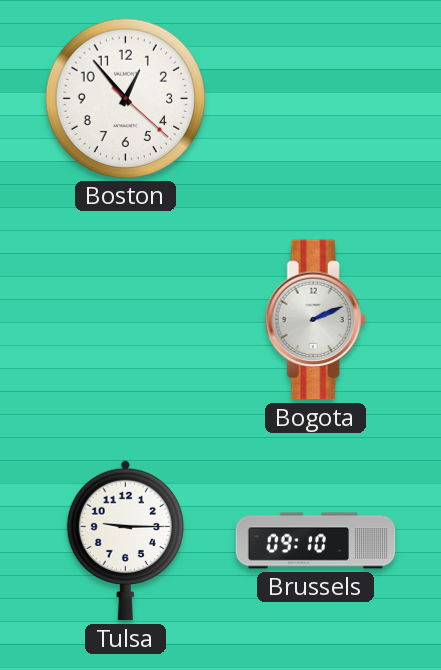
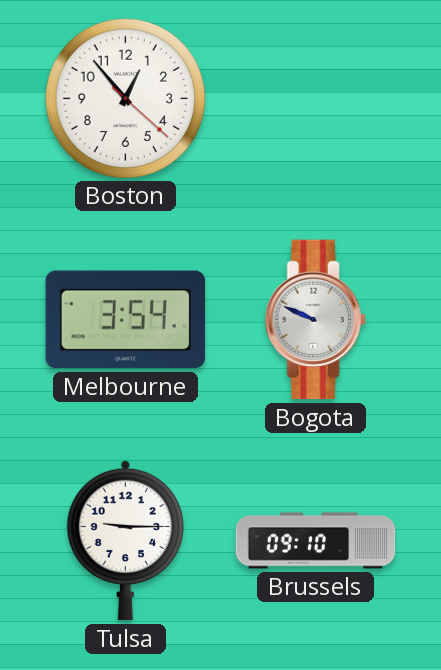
Melbourne: none -> 3:54 (126, 320)
Bogota: 2:11 -> 9:49 (315, 320)
